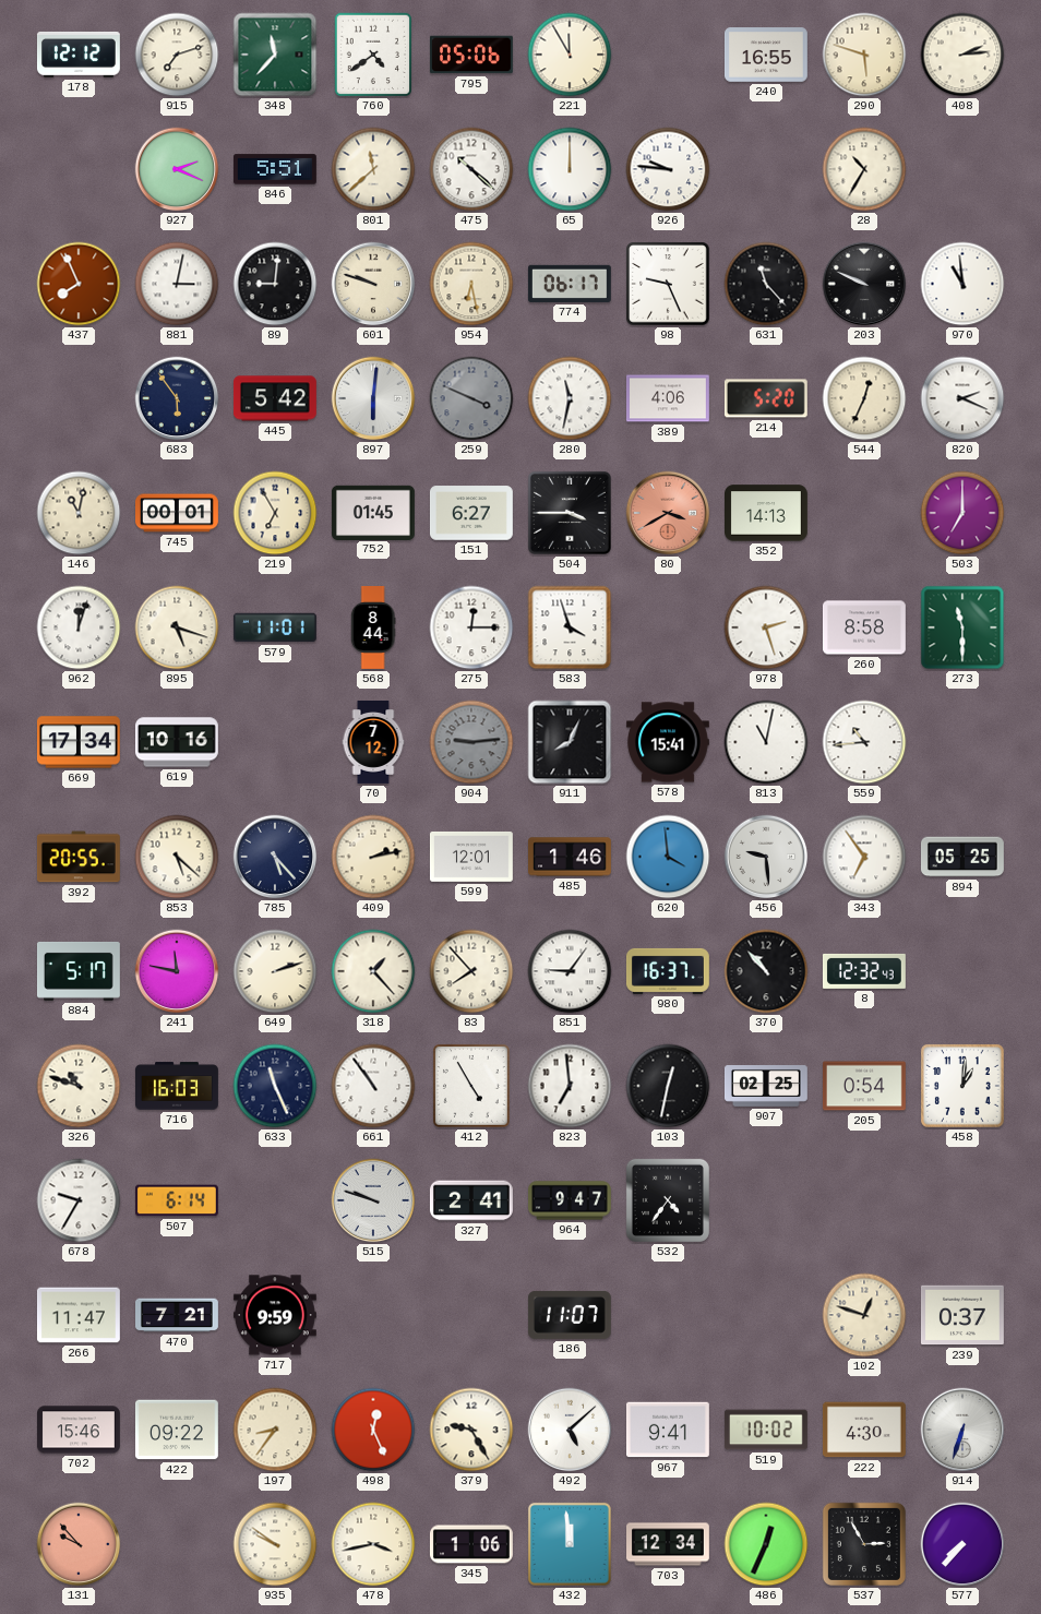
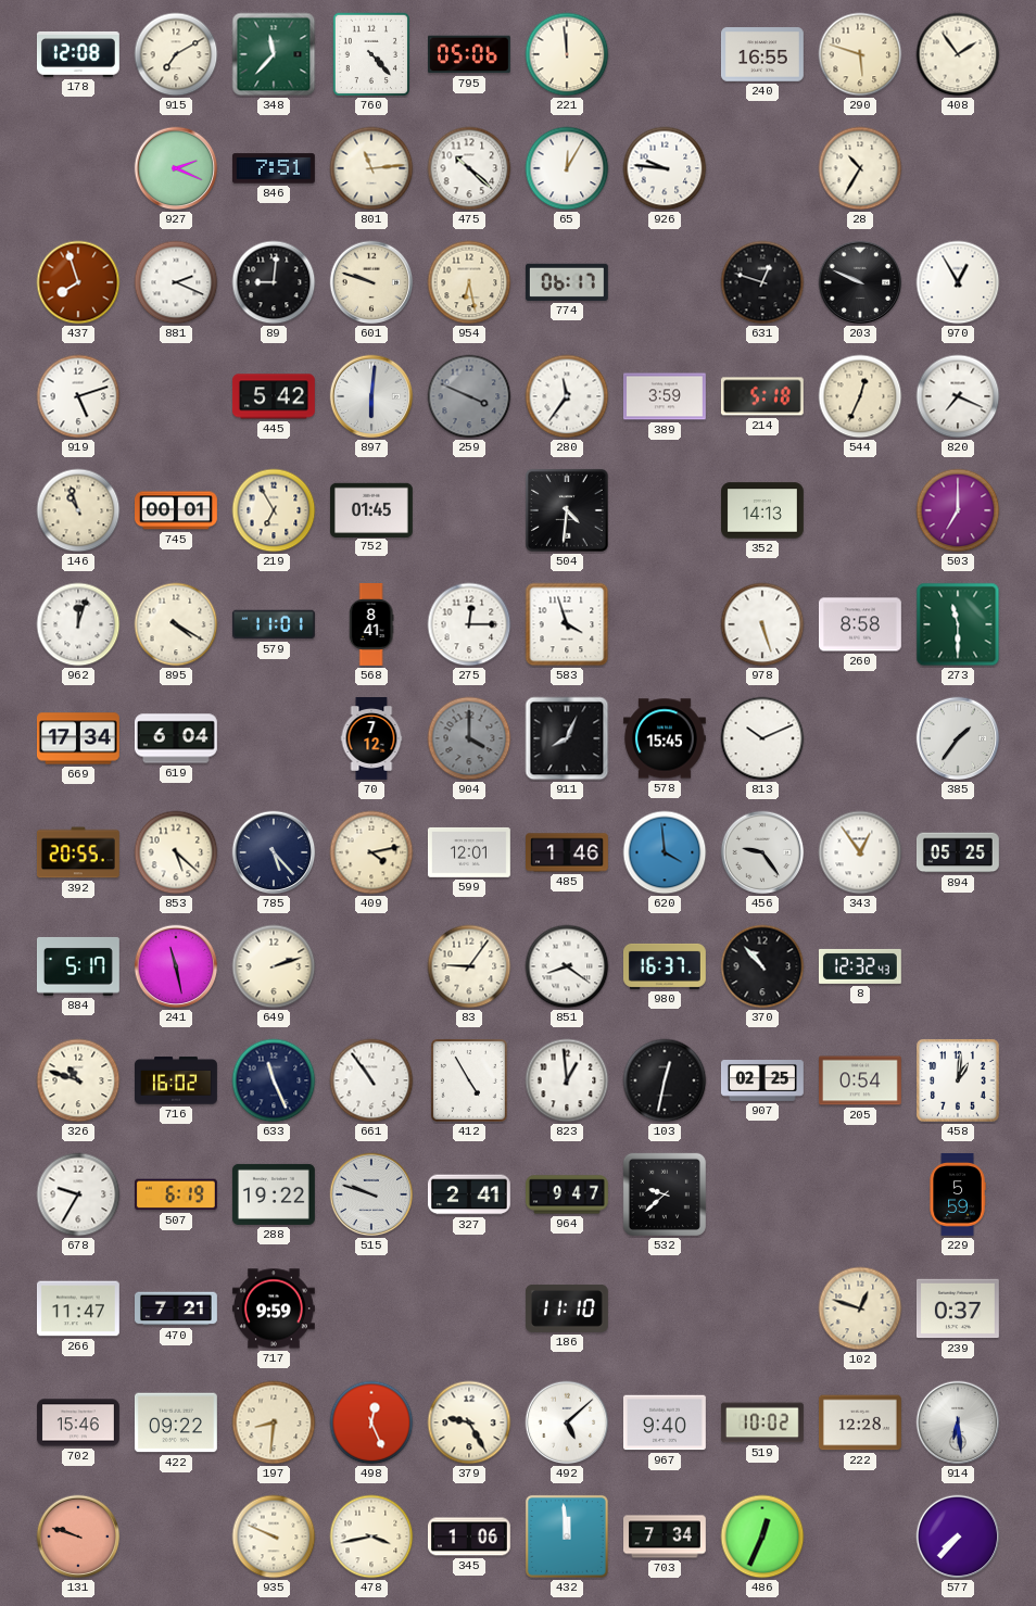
178: 12:12 -> 12:08 (78, 54)
915: 7:12 -> 7:10 (176, 54)
760: 4:39 -> 4:23 (371, 54)
221: 11:55 -> 11:59 (567, 54)
408: 2:14 -> 1:54 (958, 54)
846: 5:51 -> 7:51 (274, 168)
801: 11:38 -> 11:14 (371, 168)
65: 12:00 -> 12:05 (567, 168)
437: 7:56 -> 7:57 (78, 282)
881: 3:02 -> 2:19 (176, 282)
98: 9:26 -> none (668, 284)
631: 11:23 -> 12:48 (762, 282)
970: 10:59 -> 12:55 (958, 282)
919: none -> 5:12 (78, 396)
683: 5:54 -> none (177, 398)
280: 11:32 -> 11:36 (567, 396)
389: 4:06 -> 3:59 (665, 396)
214: 5:20 -> 5:18 (762, 396)
820: 2:19 -> 7:19 (958, 396)
146: 11:02 -> 10:57 (78, 510)
151: 6:27 -> none (471, 513)
504: 3:45 -> 4:31 (567, 510)
80: 3:40 -> none (668, 513)
895: 5:18 -> 4:20 (176, 624)
568: 8:44 -> 8:41 (371, 625)
978: 2:27 -> 5:27 (762, 624)
619: 10:16 -> 6:04 (176, 738)
904: 9:14 -> 4:00 (469, 738)
578: 15:41 -> 15:45 (665, 738)
813: 11:02 -> 10:11 (762, 738)
559: 10:44 -> none (864, 742)
385: none -> 1:36 (958, 738)
409: 2:13 -> 4:13 (371, 852)
456: 9:29 -> 9:24 (762, 852)
343: 6:54 -> 12:54 (860, 852)
241: 11:47 -> 11:28 (176, 966)
318: 1:23 -> none (373, 971)
83: 7:53 -> 9:06 (469, 966)
851: 9:06 -> 8:21 (567, 966)
716: 16:03 -> 16:02 (177, 1080)
823: 6:59 -> 12:59 (567, 1080)
507: 6:14 -> 6:19 (176, 1194)
288: none -> 19:22 (274, 1194)
532: 4:36 -> 9:38 (665, 1194)
229: none -> 5:59 (958, 1196)
186: 11:07 -> 11:10 (567, 1308)
197: 8:36 -> 8:31 (274, 1422)
967: 9:41 -> 9:40 (665, 1422)
222: 4:30 -> 12:28 (860, 1422)
914: 6:33 -> 6:29 (958, 1422)
131: 9:53 -> 9:48 (78, 1537)
935: 9:51 -> 9:49 (274, 1537)
703: 12:34 -> 7:34 (666, 1537)
537: 2:55 -> none (864, 1544)
